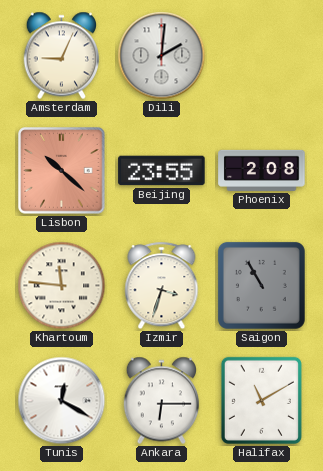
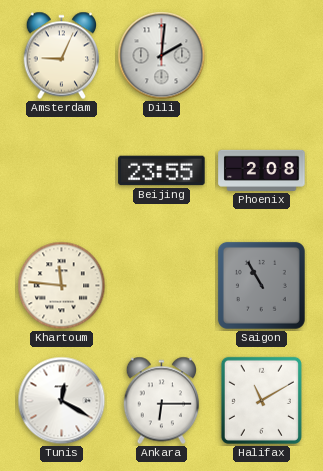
Lisbon: 10:22 -> none (62, 171)
Izmir: 3:33 -> none (162, 286)
